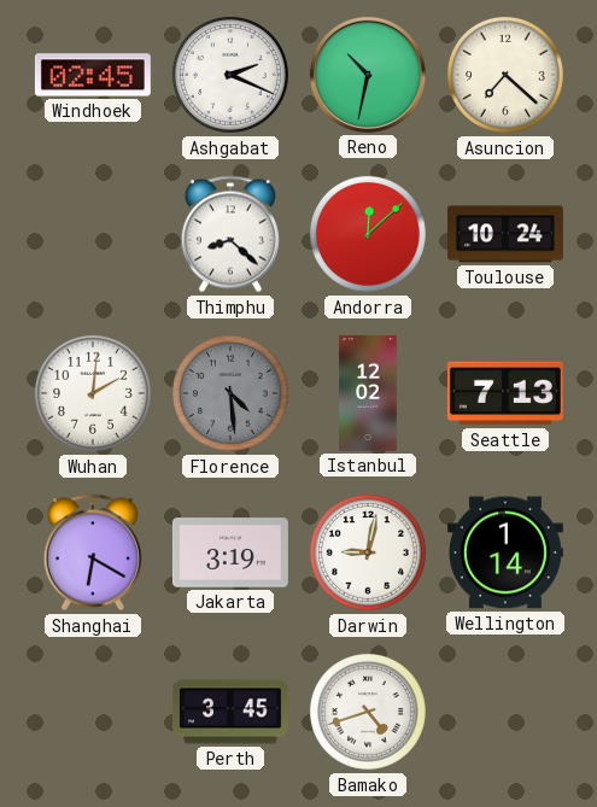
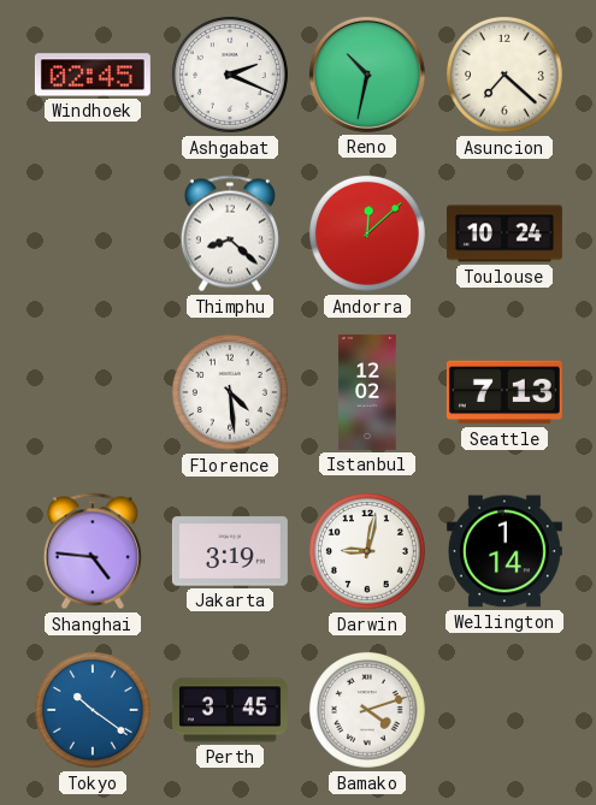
Wuhan: 2:01 -> none (93, 393)
Florence dial: grey -> white (230, 392)
Shanghai: 6:20 -> 4:46 (93, 551)
Tokyo: none -> 10:21 (93, 710)
Bamako: 4:42 -> 4:12 (367, 710)
